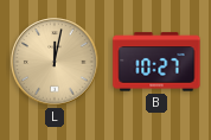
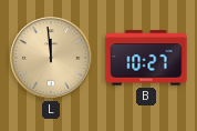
L: 12:02 -> 11:59 (51, 58)
